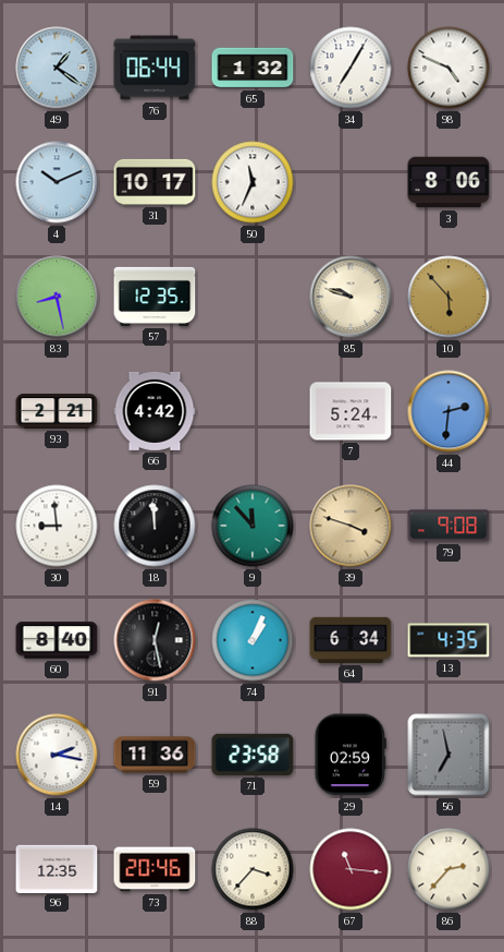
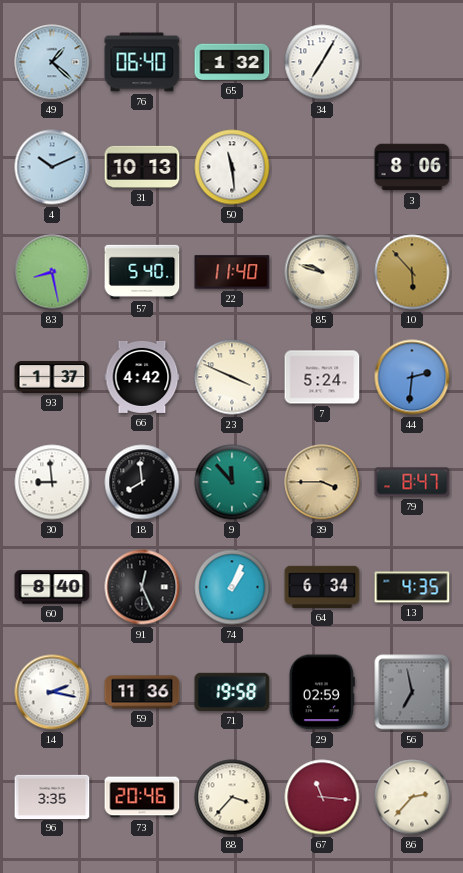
49: 1:21 -> 1:22 (52, 62)
76: 06:44 -> 06:40 (142, 62)
98: 4:49 -> none (448, 68)
31: 10:17 -> 10:13 (142, 167)
50: 11:34 -> 11:29 (232, 167)
57: 12:35 -> 5:40 (142, 272)
22: none -> 11:40 (232, 272)
93: 2:21 -> 1:37 (52, 377)
23: none -> 3:49 (232, 377)
18: 11:59 -> 7:59 (142, 482)
39: 3:48 -> 3:45 (322, 482)
79: 9:08 -> 8:47 (412, 482)
91: 12:28 -> 12:26 (142, 587)
71: 23:58 -> 19:58 (232, 692)
96: 12:35 -> 3:35 (52, 796)
